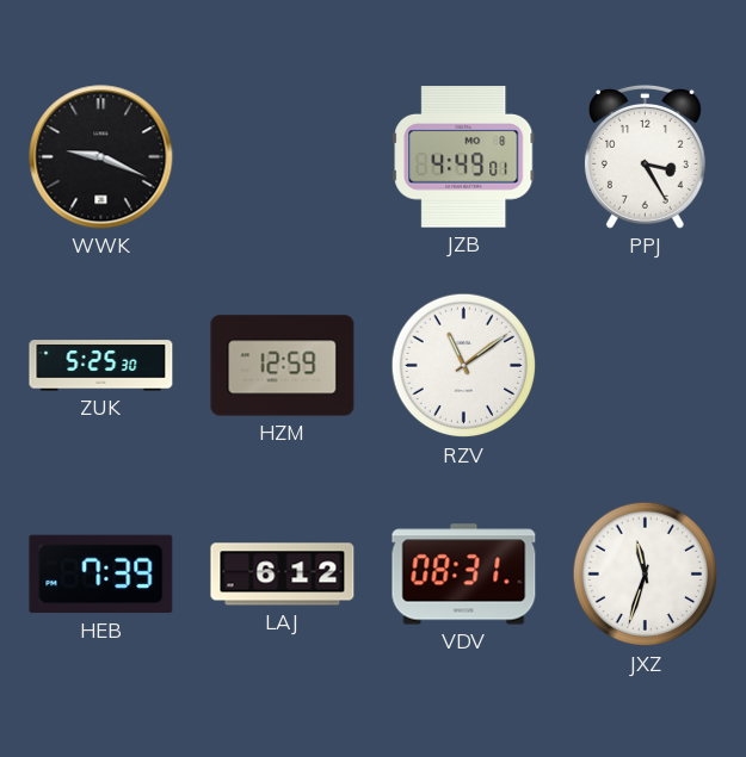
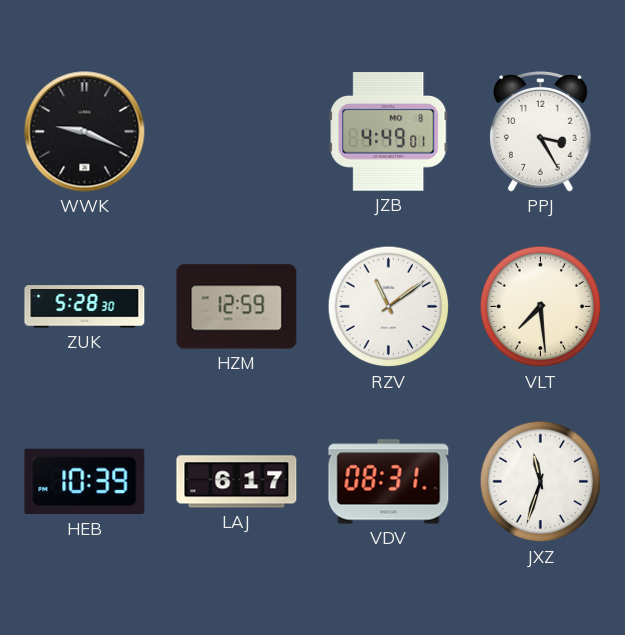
ZUK: 5:25 -> 5:28 (85, 307)
VLT: none -> 7:29 (541, 307)
HEB: 7:39 -> 10:39 (85, 482)
LAJ: 6:12 -> 6:17 (237, 482)
